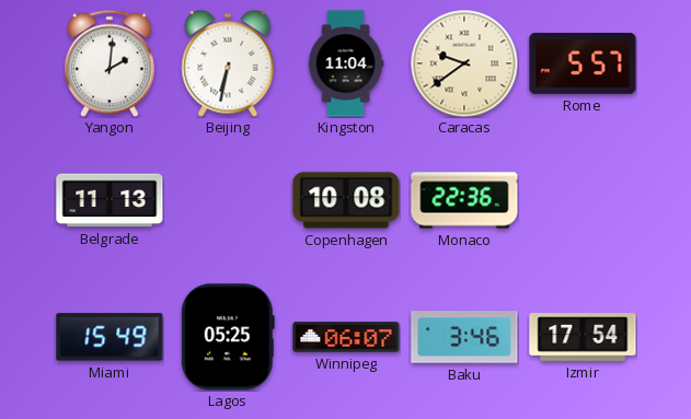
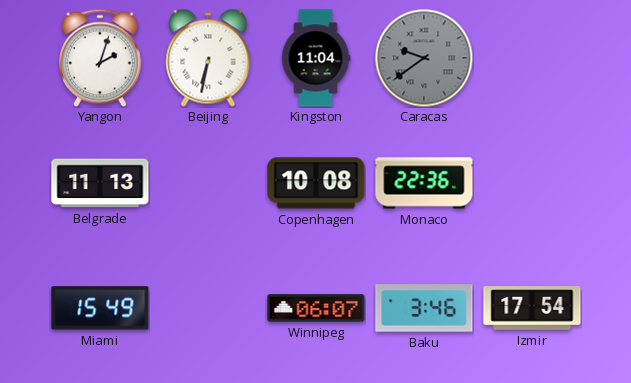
Yangon: 2:01 -> 2:03 (100, 58)
Caracas dial: cream -> grey (424, 58)
Rome: 5:57 -> none (583, 63)
Lagos: 05:25 -> none (228, 337)
